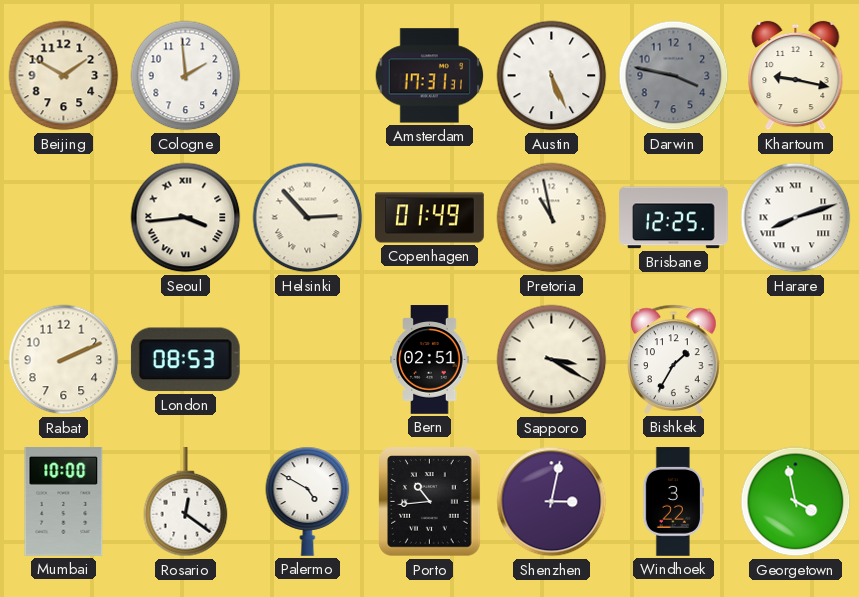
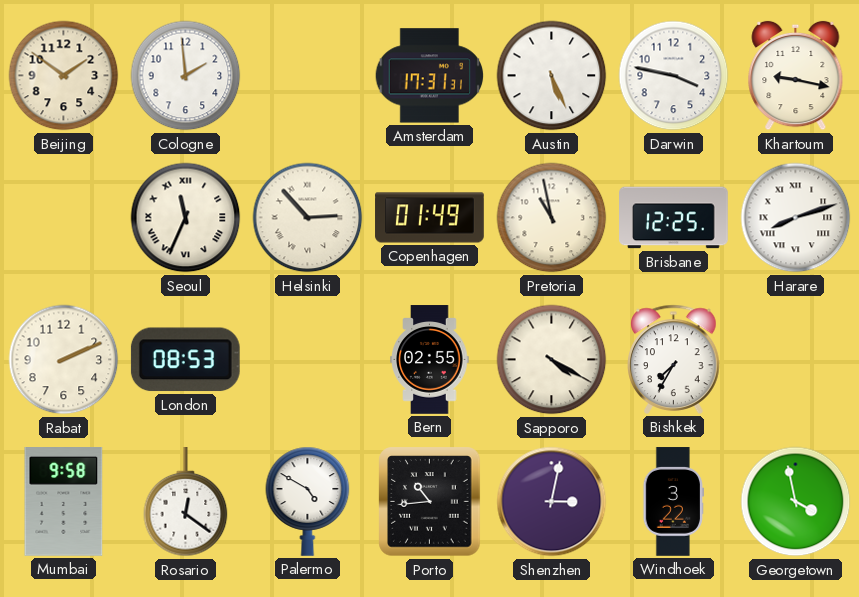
Beijing: 1:50 -> 1:51 (64, 76)
Darwin dial: grey -> white (674, 76)
Seoul: 3:44 -> 11:34 (186, 218)
Bern: 02:51 -> 02:55 (430, 360)
Sapporo: 3:20 -> 4:20 (552, 360)
Bishkek: 1:35 -> 7:35 (674, 359)
Mumbai: 10:00 -> 9:58 (64, 502)
